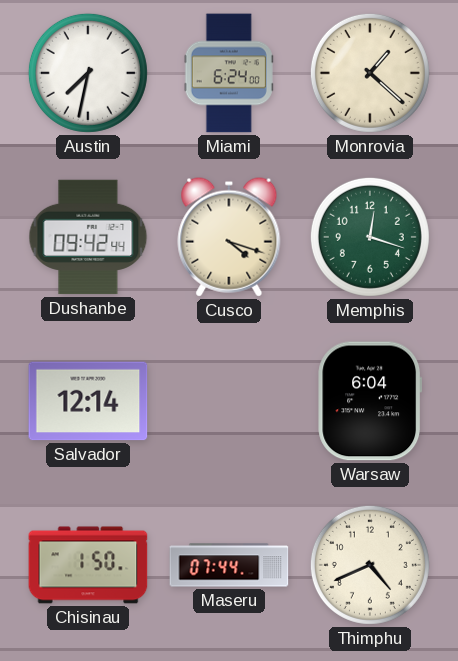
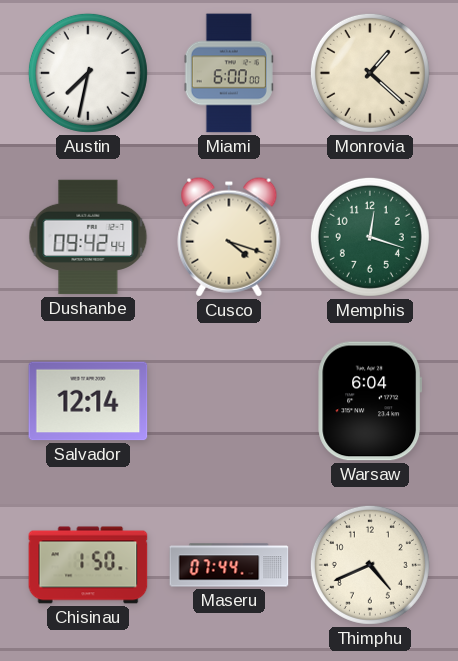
Miami: 6:24 -> 6:00 (229, 73)
